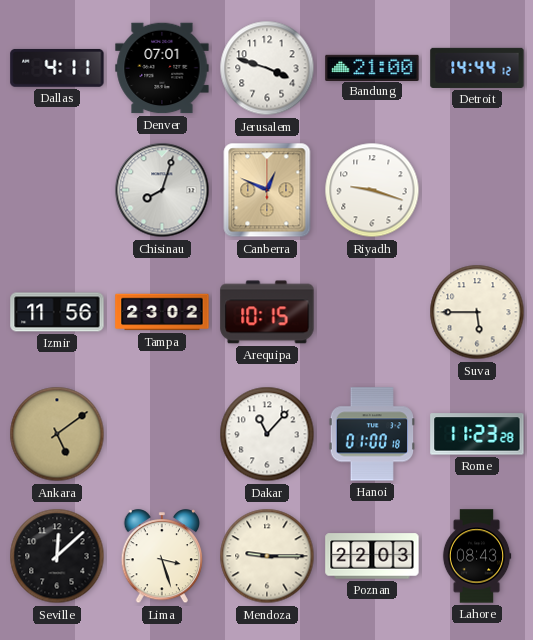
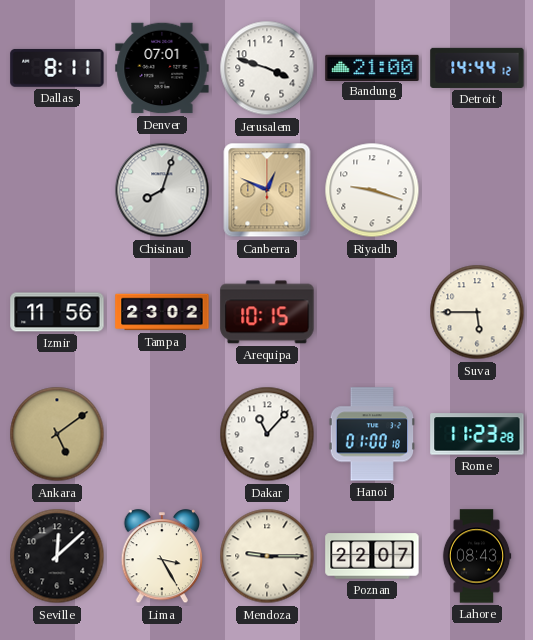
Dallas: 4:11 -> 8:11 (57, 68)
Lima: 3:27 -> 3:25 (161, 557)
Poznan: 22:03 -> 22:07 (372, 556)
